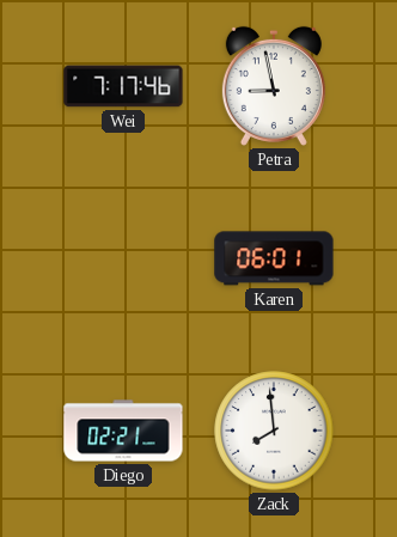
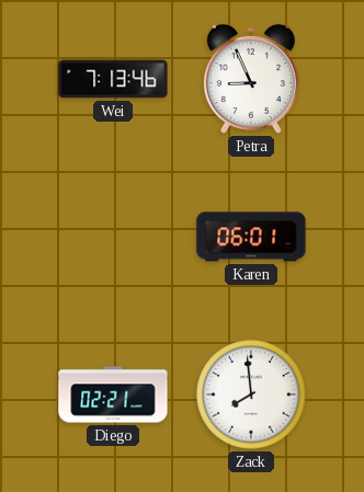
Wei: 7:17 -> 7:13 (113, 79)
Petra: 8:58 -> 8:56 (251, 79)
